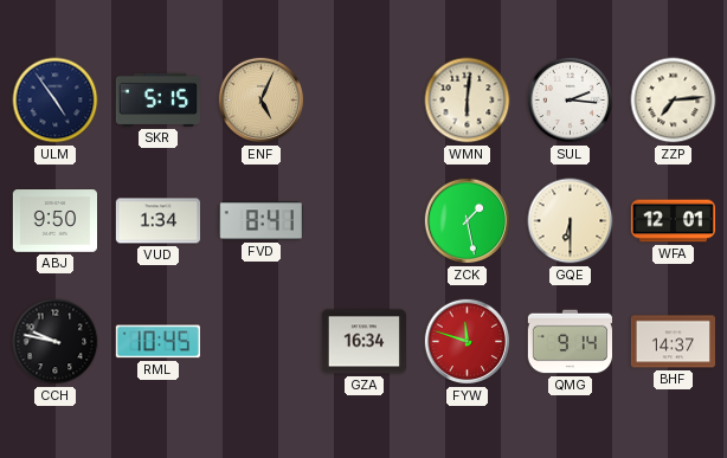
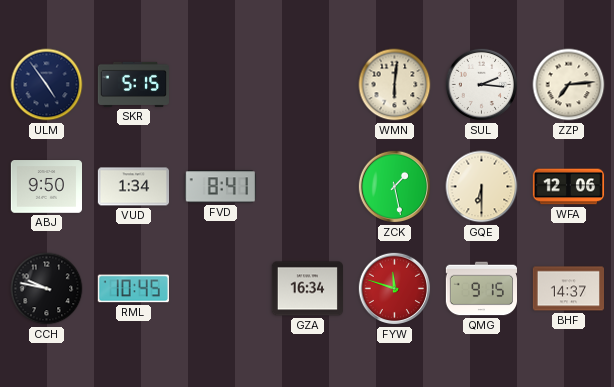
ENF: 5:04 -> none (262, 101)
WFA: 12:01 -> 12:06 (569, 187)
QMG: 9:14 -> 9:15 (482, 289)
